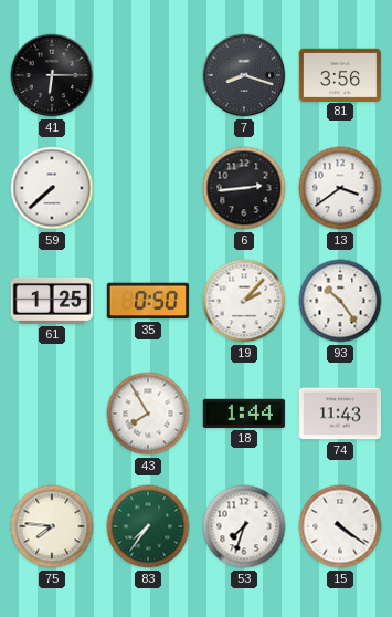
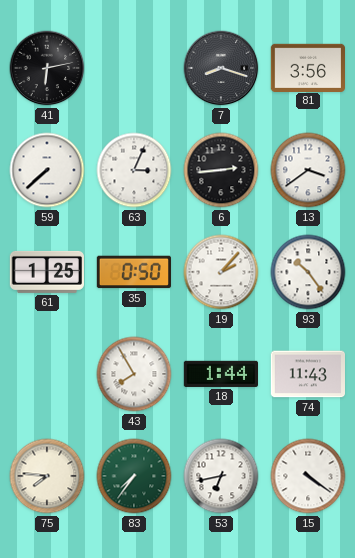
41: 6:15 -> 6:13 (47, 68)
63: none -> 3:04 (134, 170)
53: 7:33 -> 6:43 (221, 476)
